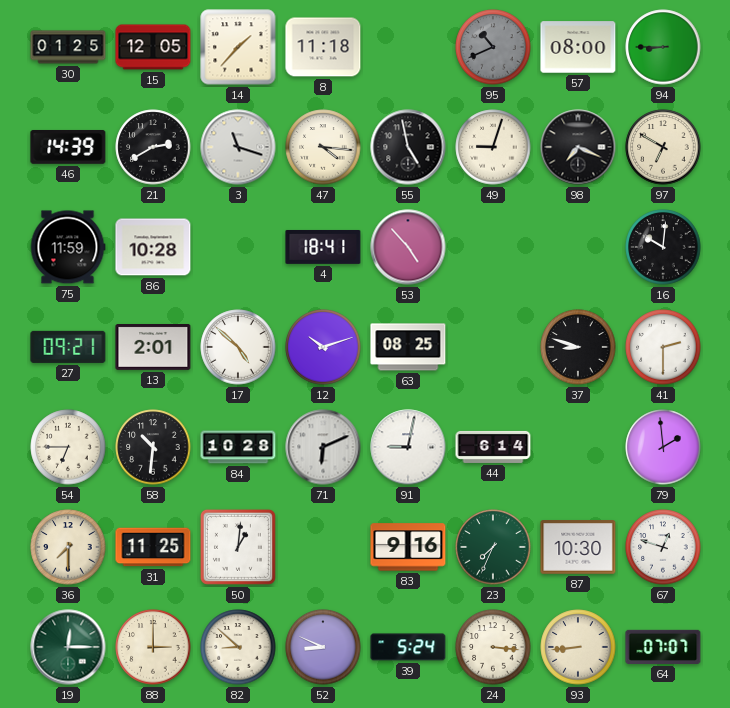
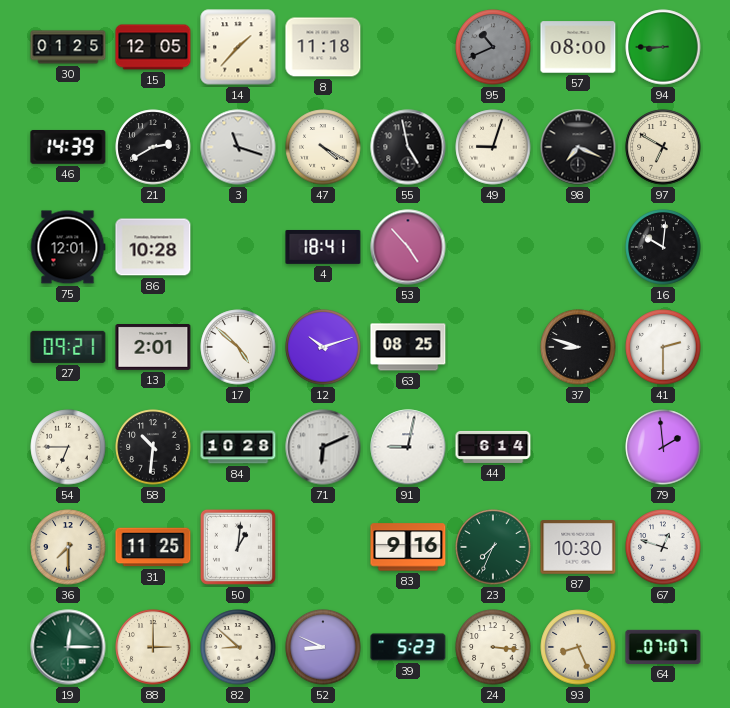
47: 4:16 -> 4:20 (323, 147)
75: 11:59 -> 12:01 (68, 247)
39: 5:24 -> 5:23 (408, 647)
93: 8:44 -> 8:26 (578, 647)
